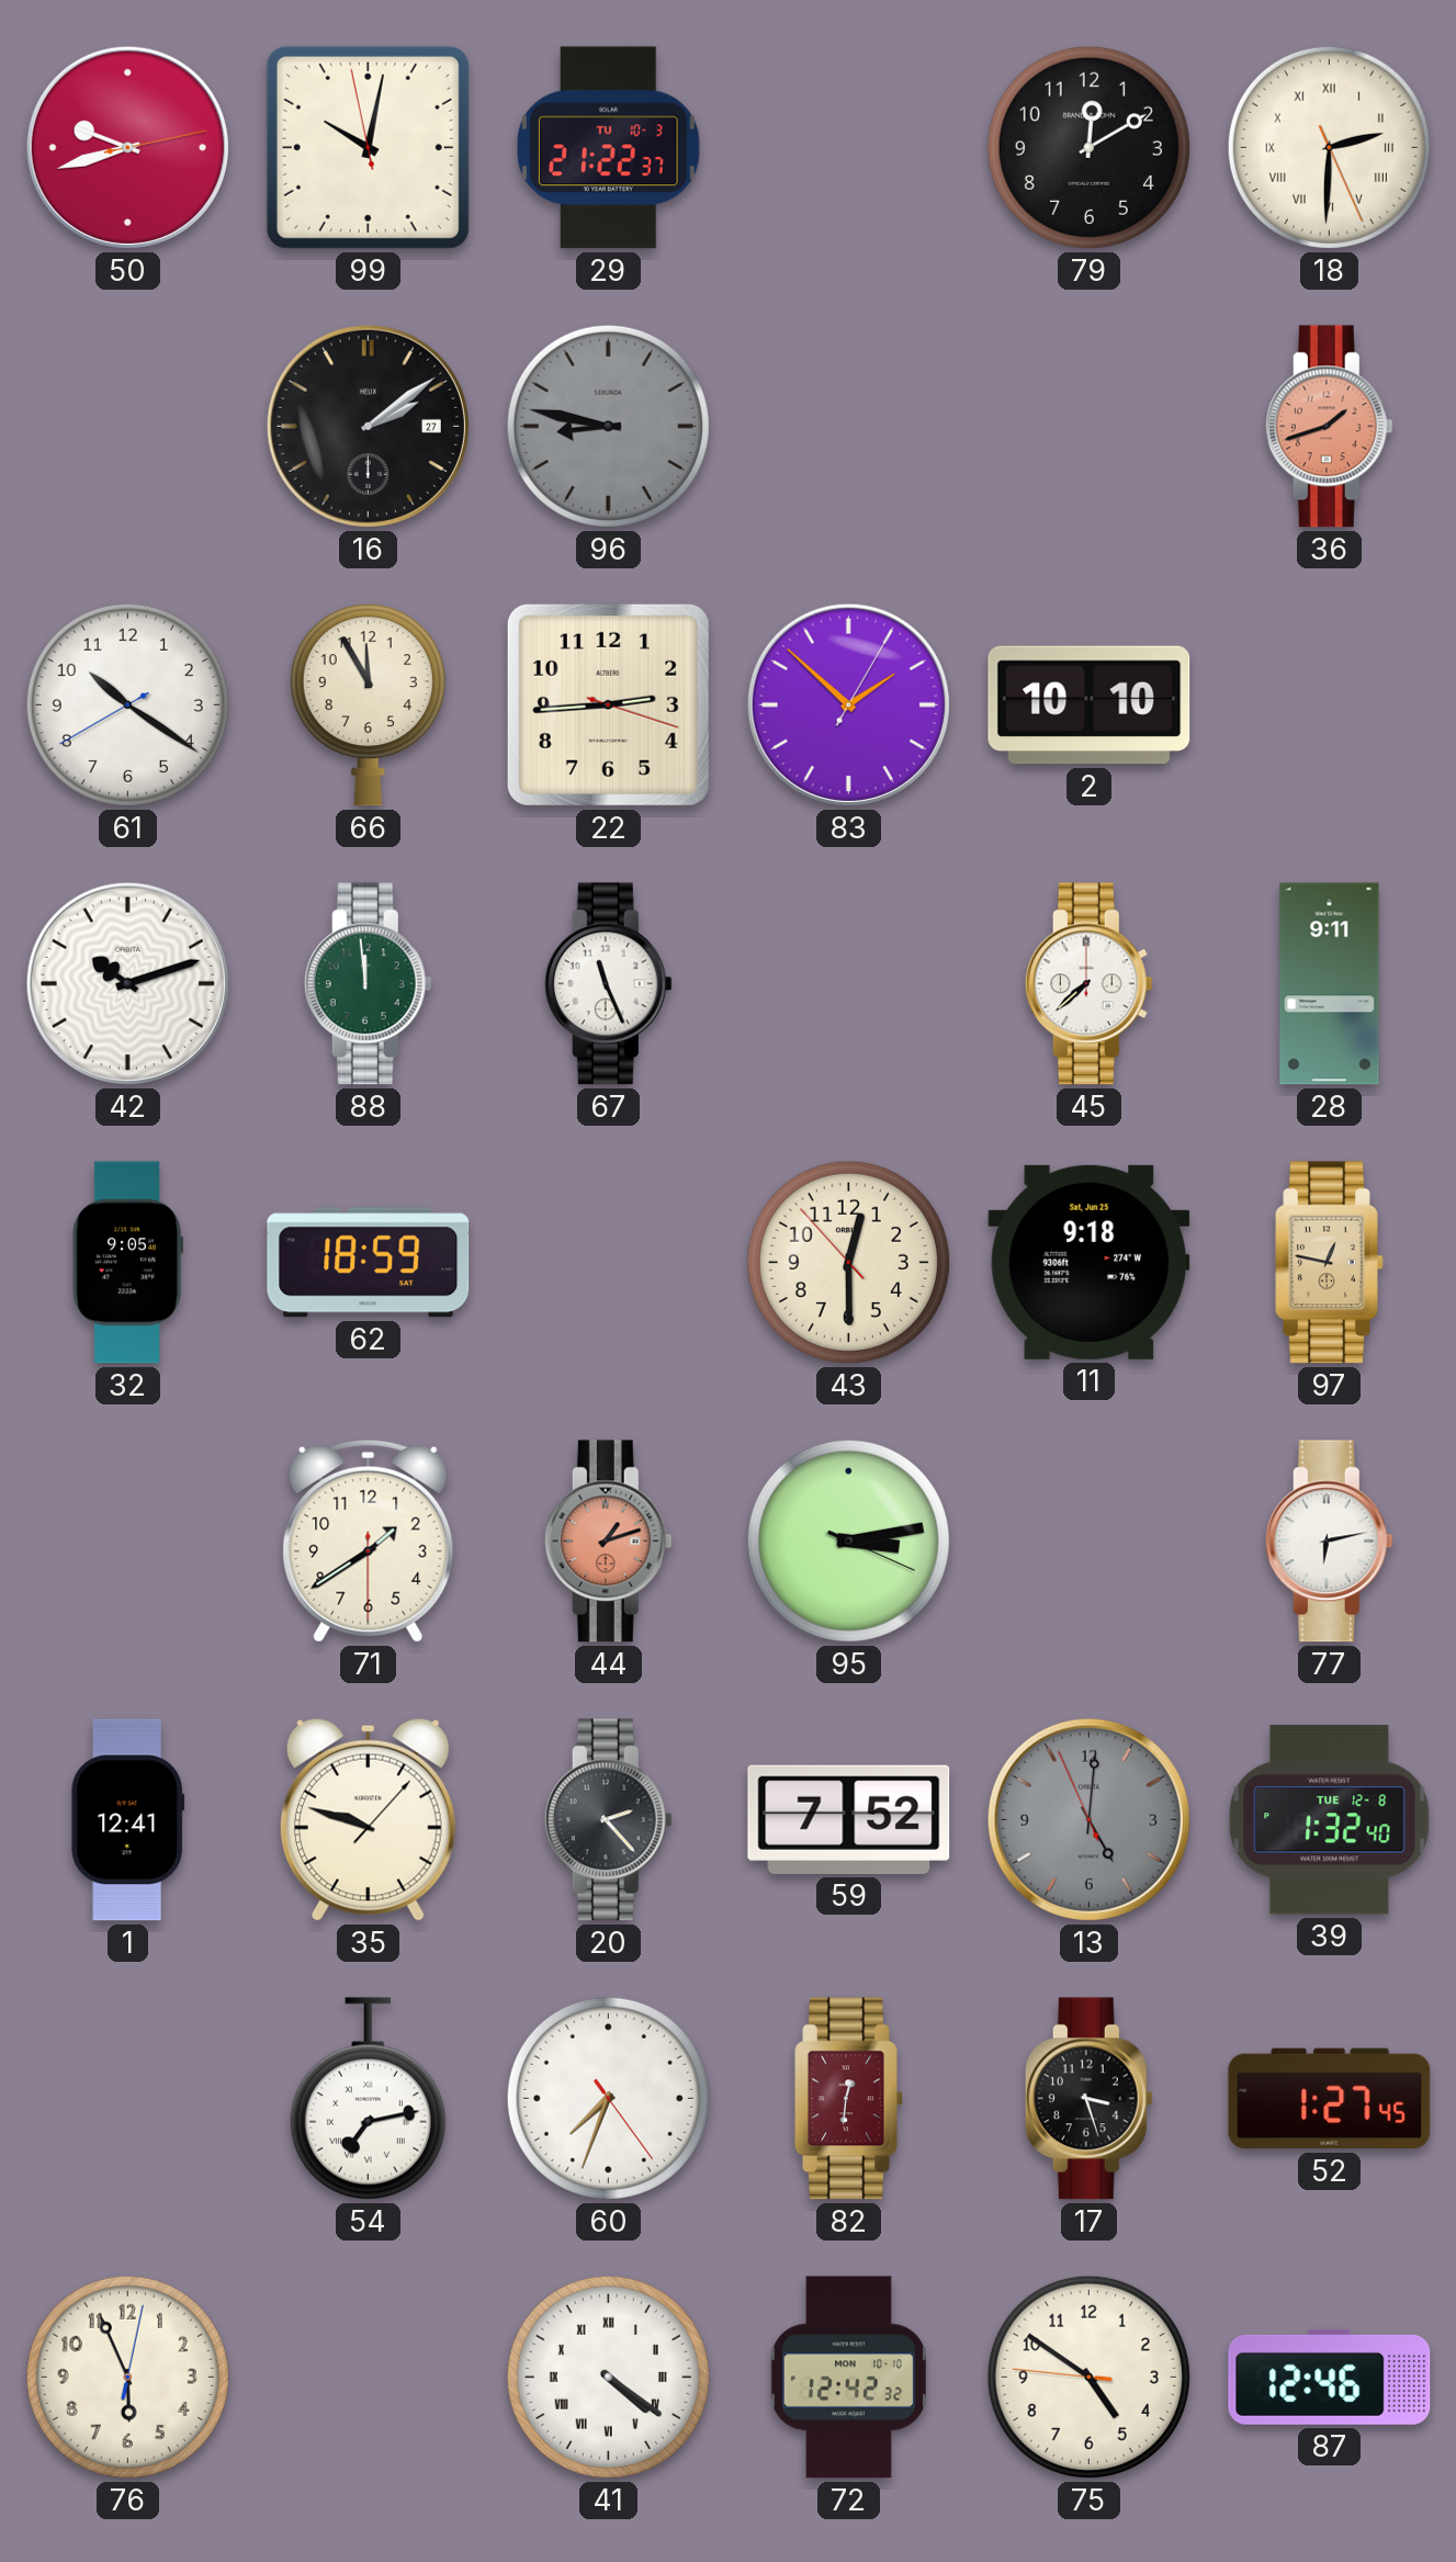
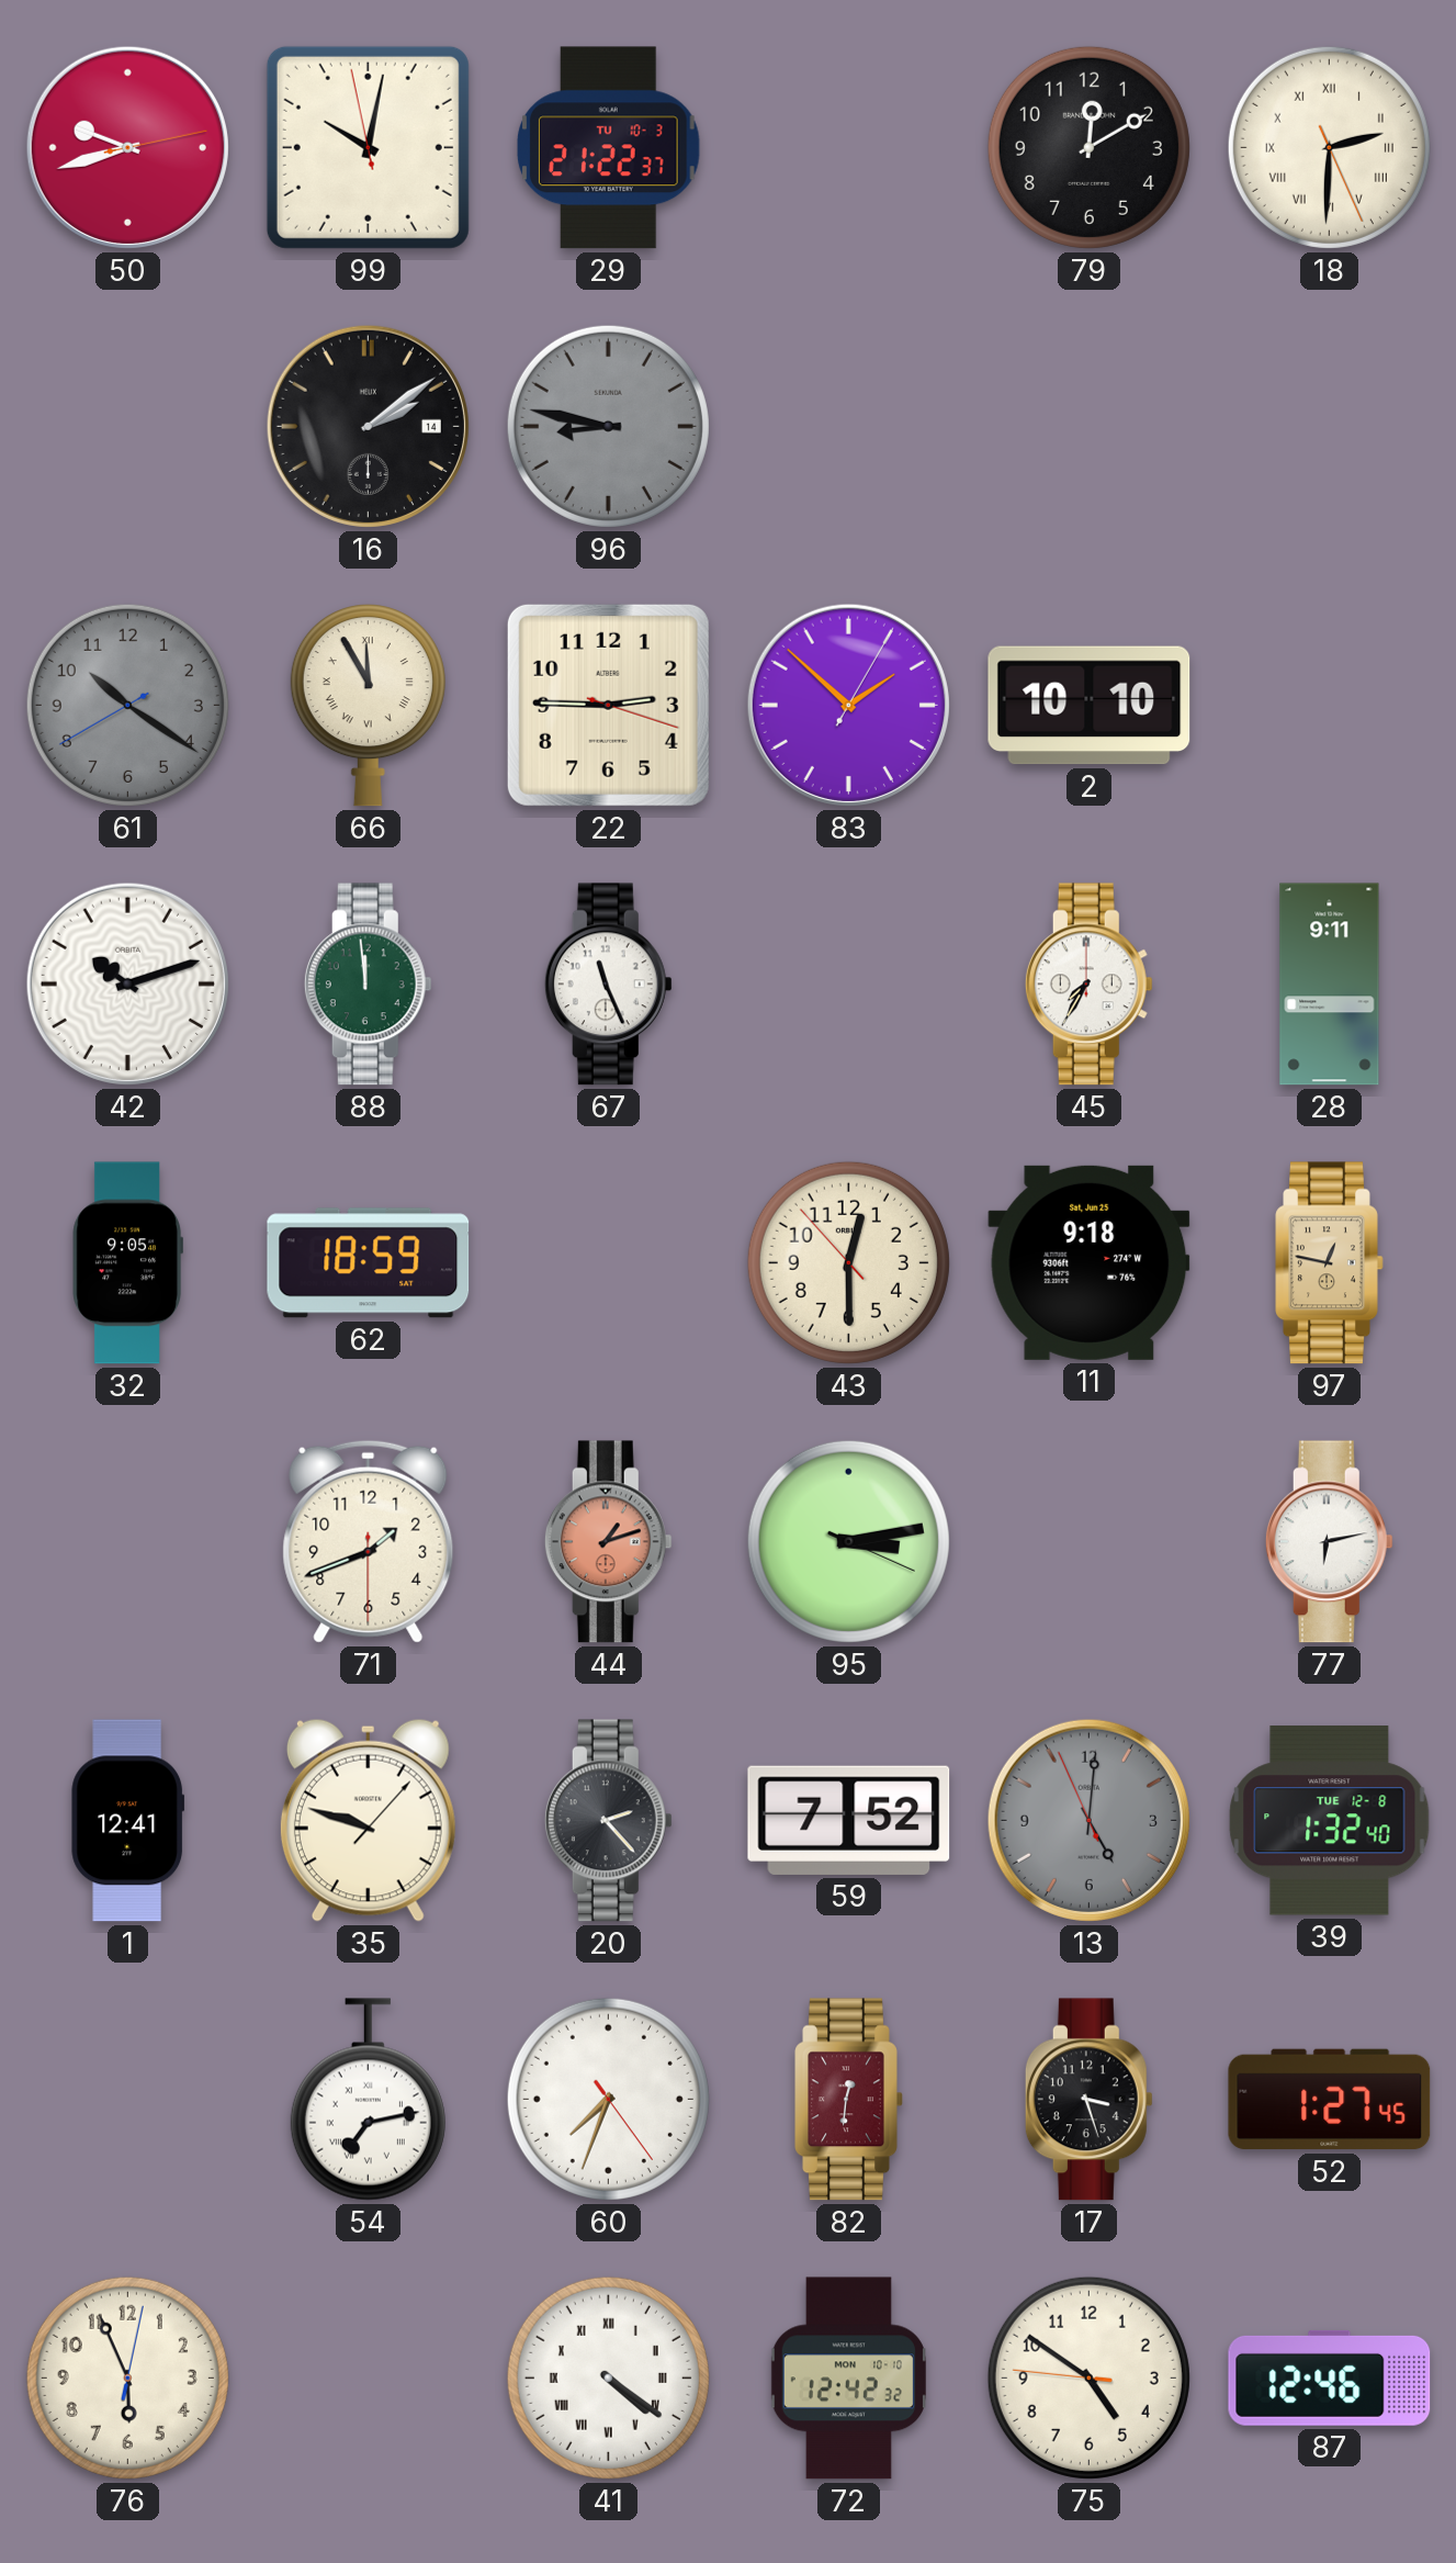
16 date: 27 -> 14 (368, 426)
36: 1:42 -> none (1329, 427)
61 dial: white -> grey (127, 705)
66 numerals: Arabic -> Roman (368, 706)
22: 2:44 -> 2:45 (608, 705)
45: 7:38 -> 7:35 (1088, 985)
71: 1:39 -> 1:41 (369, 1541)
